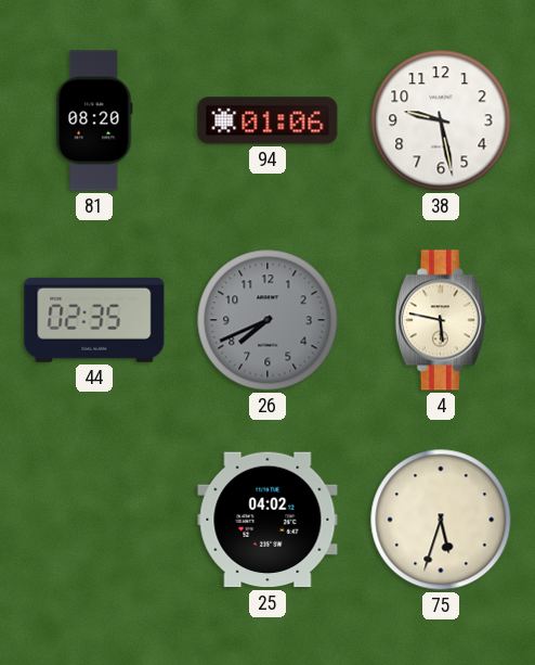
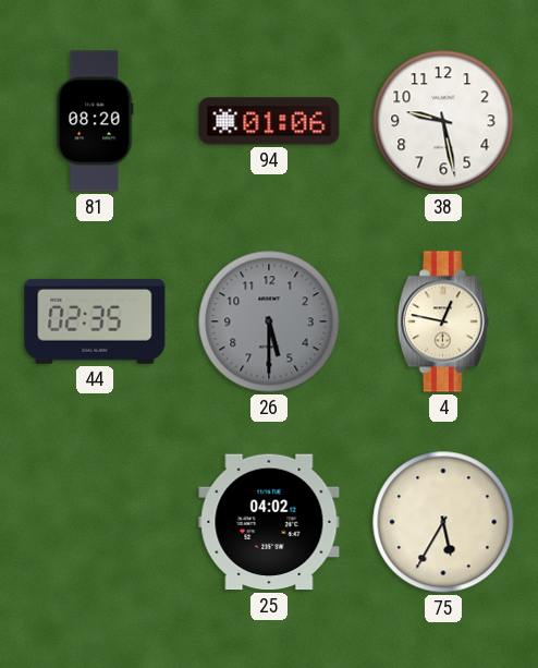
26: 7:41 -> 5:30 (269, 321)
4: 5:47 -> 12:47 (443, 321)
75: 5:33 -> 5:35 (443, 522)
